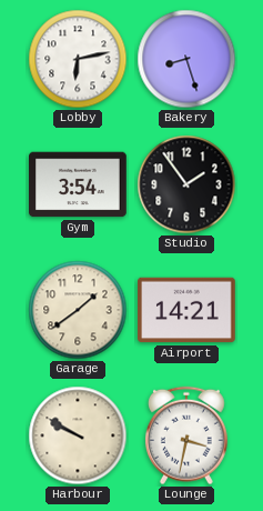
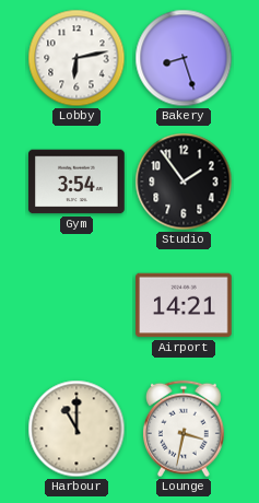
Garage: 1:39 -> none (78, 310)
Harbour: 9:50 -> 11:00 (76, 429)
